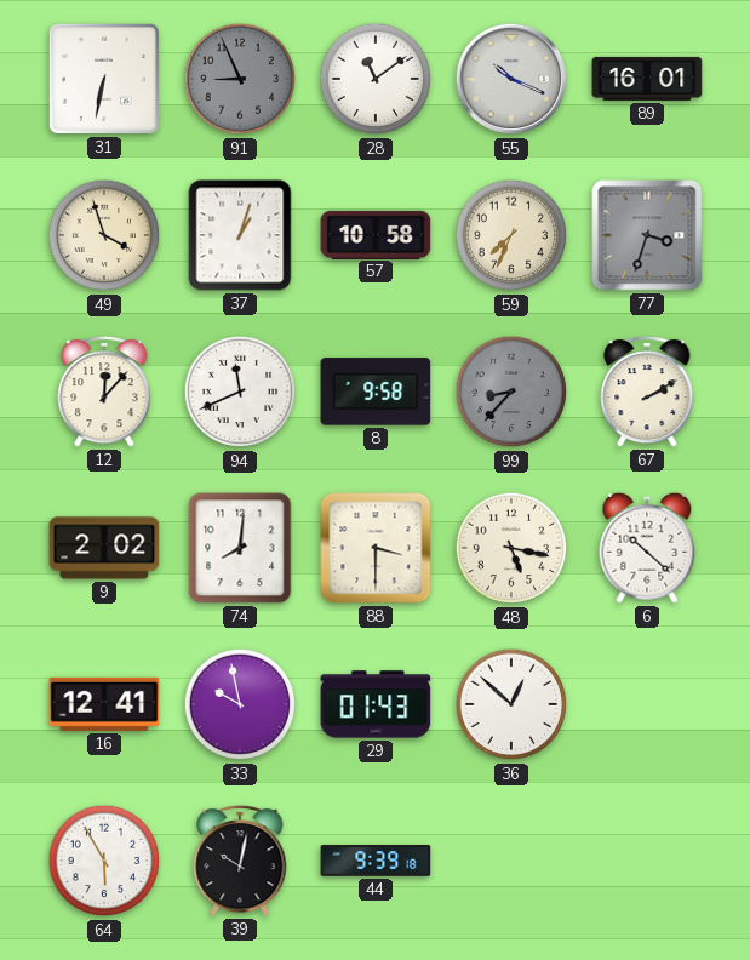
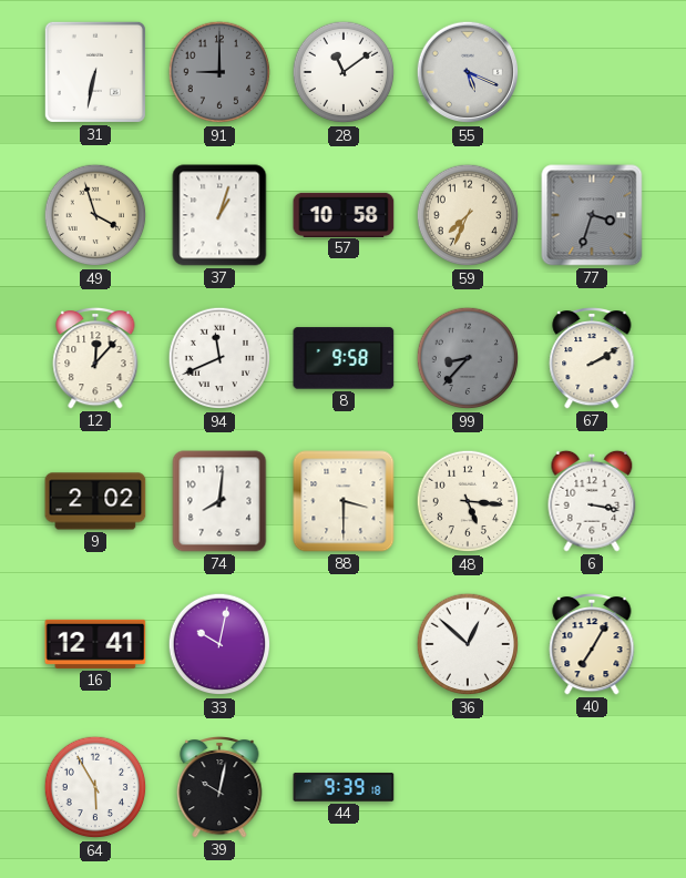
91: 8:56 -> 9:00 (219, 72)
55: 10:19 -> 5:19 (468, 72)
89: 16:01 -> none (647, 79)
48: 5:17 -> 5:16 (468, 501)
6: 10:22 -> 3:17 (592, 501)
33: 9:58 -> 10:02 (219, 644)
29: 01:43 -> none (376, 704)
40: none -> 7:05 (592, 644)
